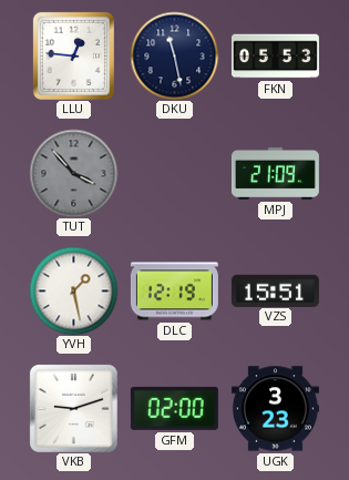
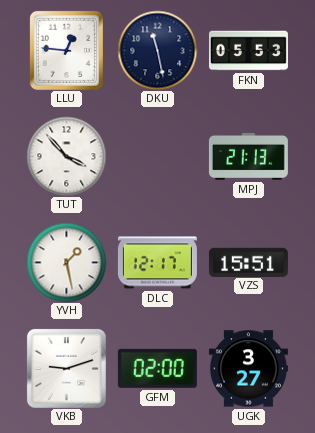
TUT dial: grey -> white (66, 156)
MPJ: 21:09 -> 21:13 (248, 156)
DLC: 12:19 -> 12:17 (157, 263)
UGK: 3:23 -> 3:27 (248, 369)
